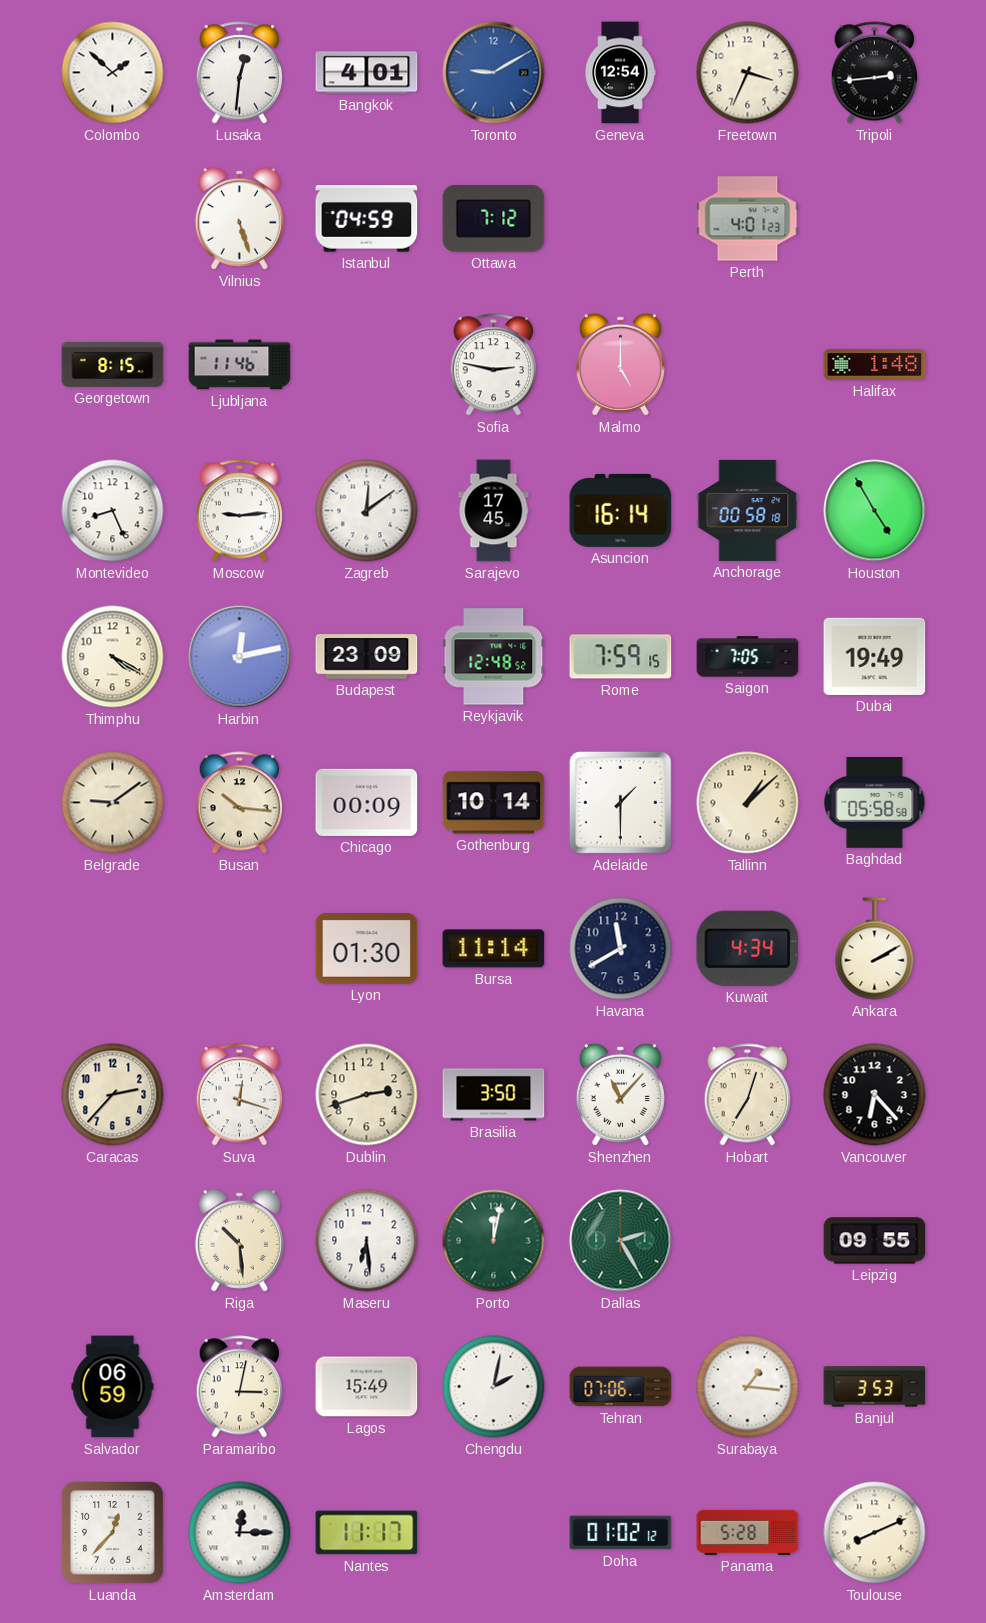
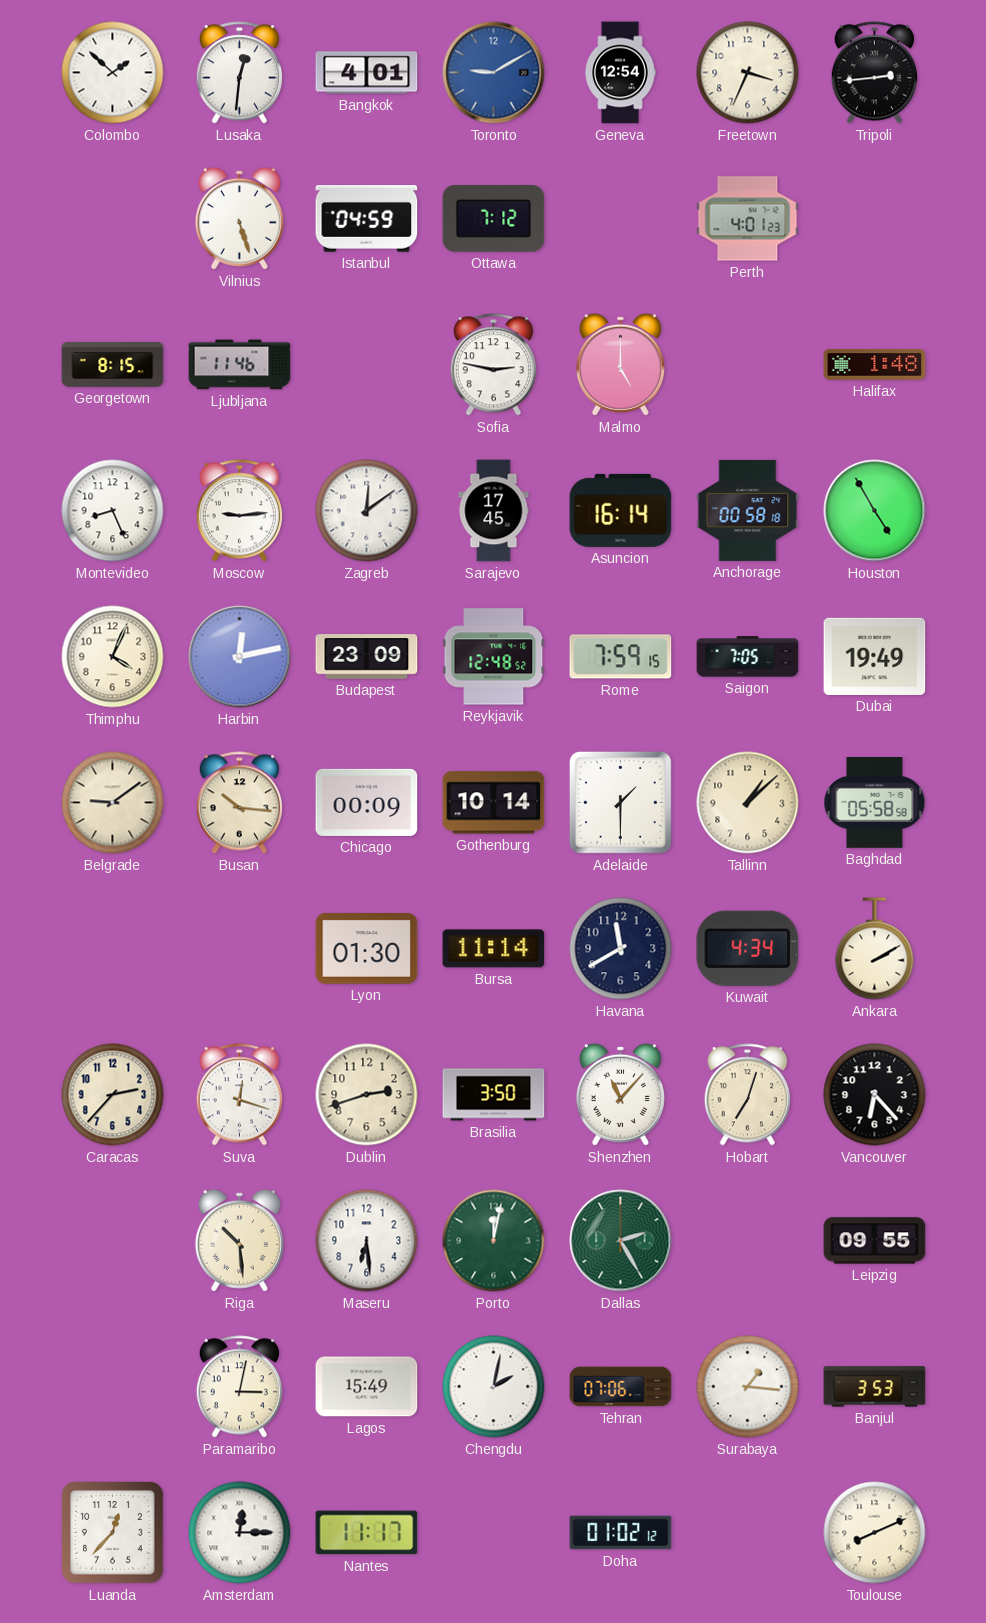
Thimphu: 4:20 -> 4:04 (113, 657)
Salvador: 06:59 -> none (113, 1387)
Panama: 5:28 -> none (748, 1532)
